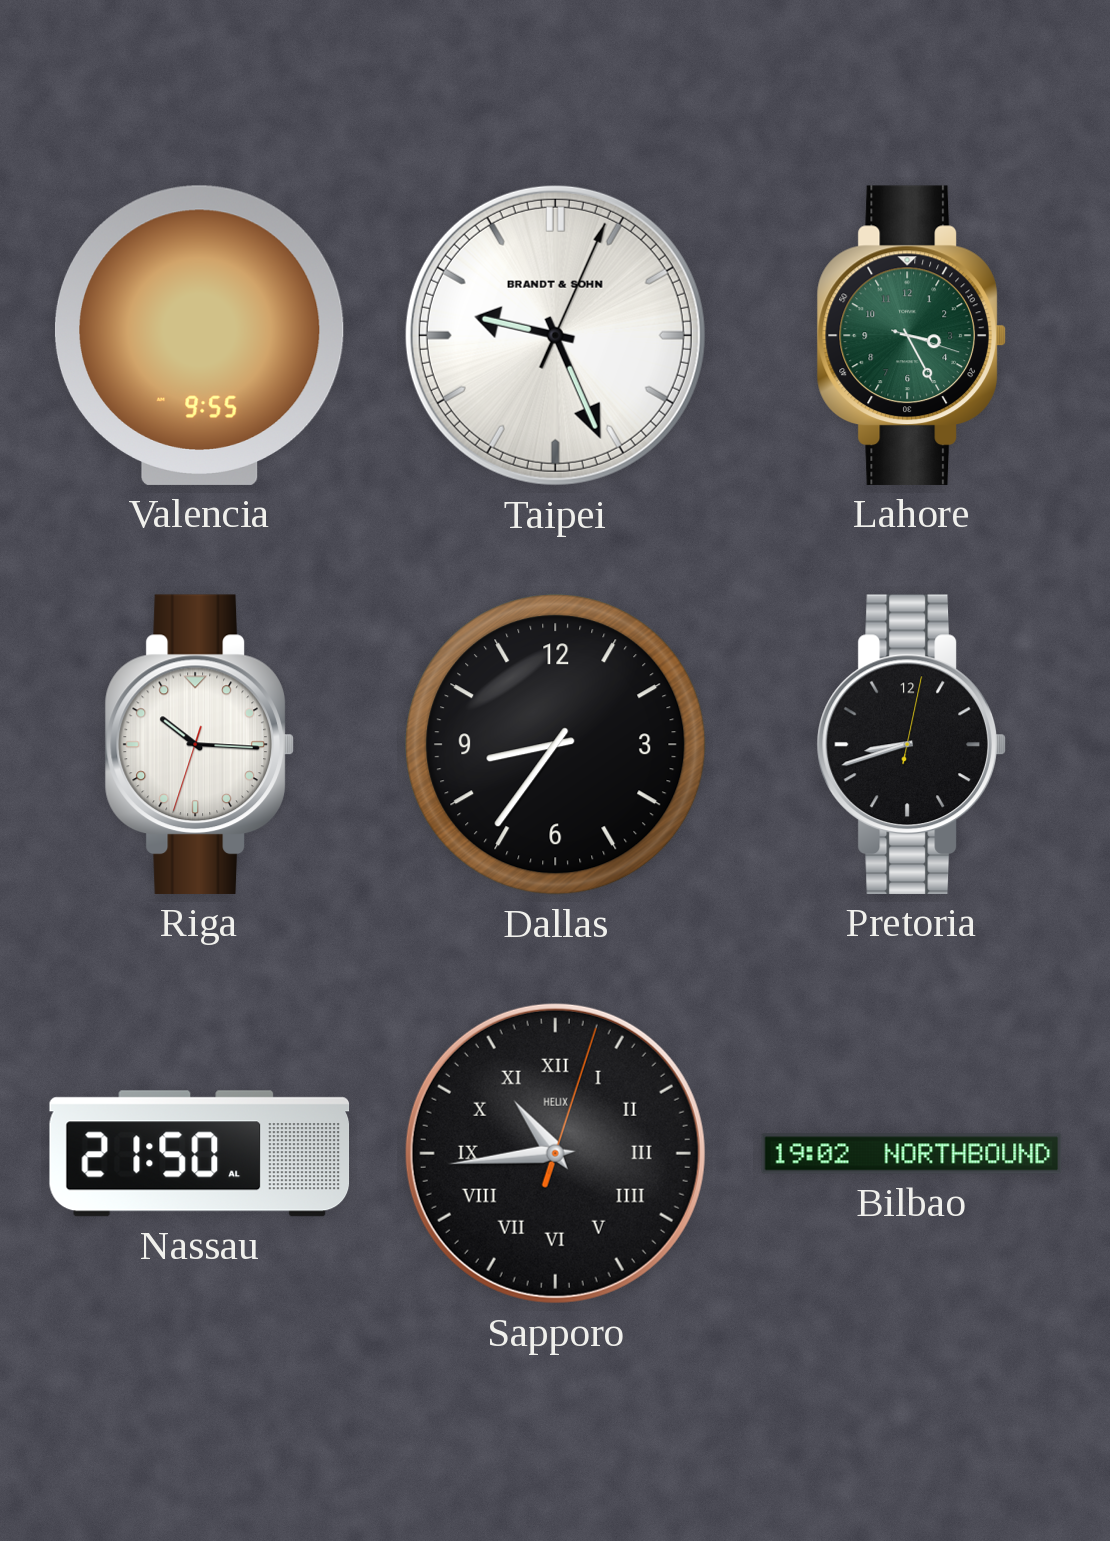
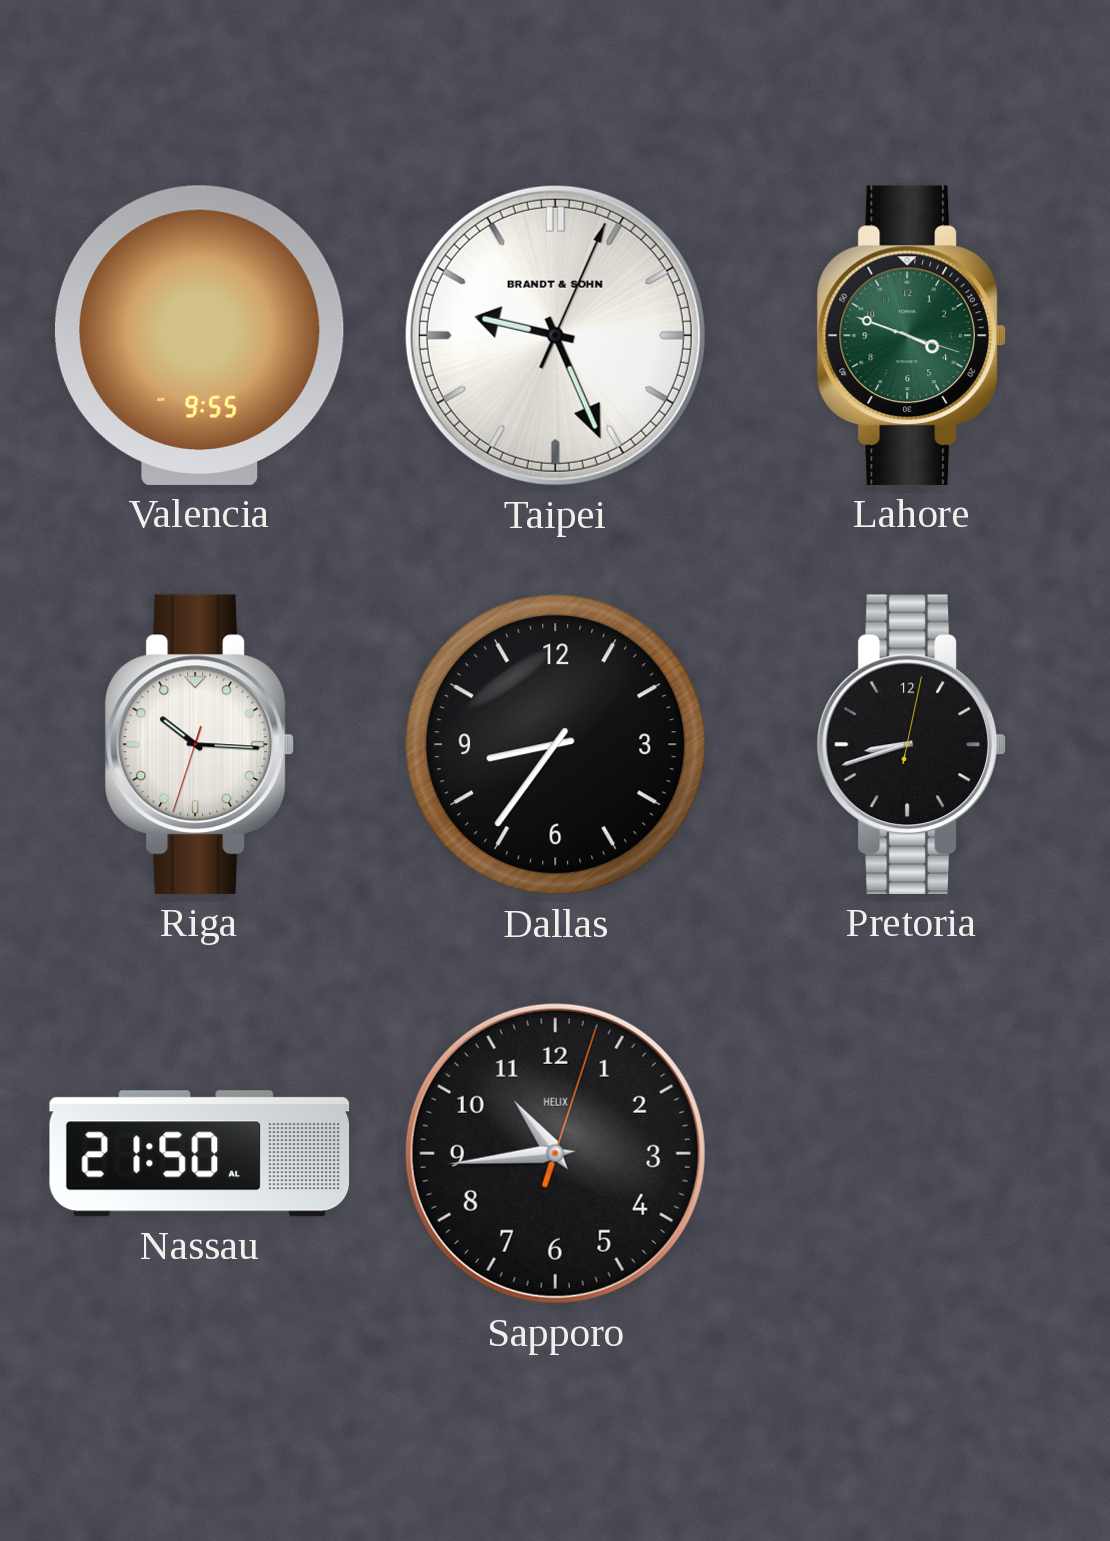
Lahore: 3:25 -> 3:48 (911, 335)
Sapporo numerals: Roman -> Arabic (555, 1153)
Bilbao: 19:02 -> none (912, 1154)
